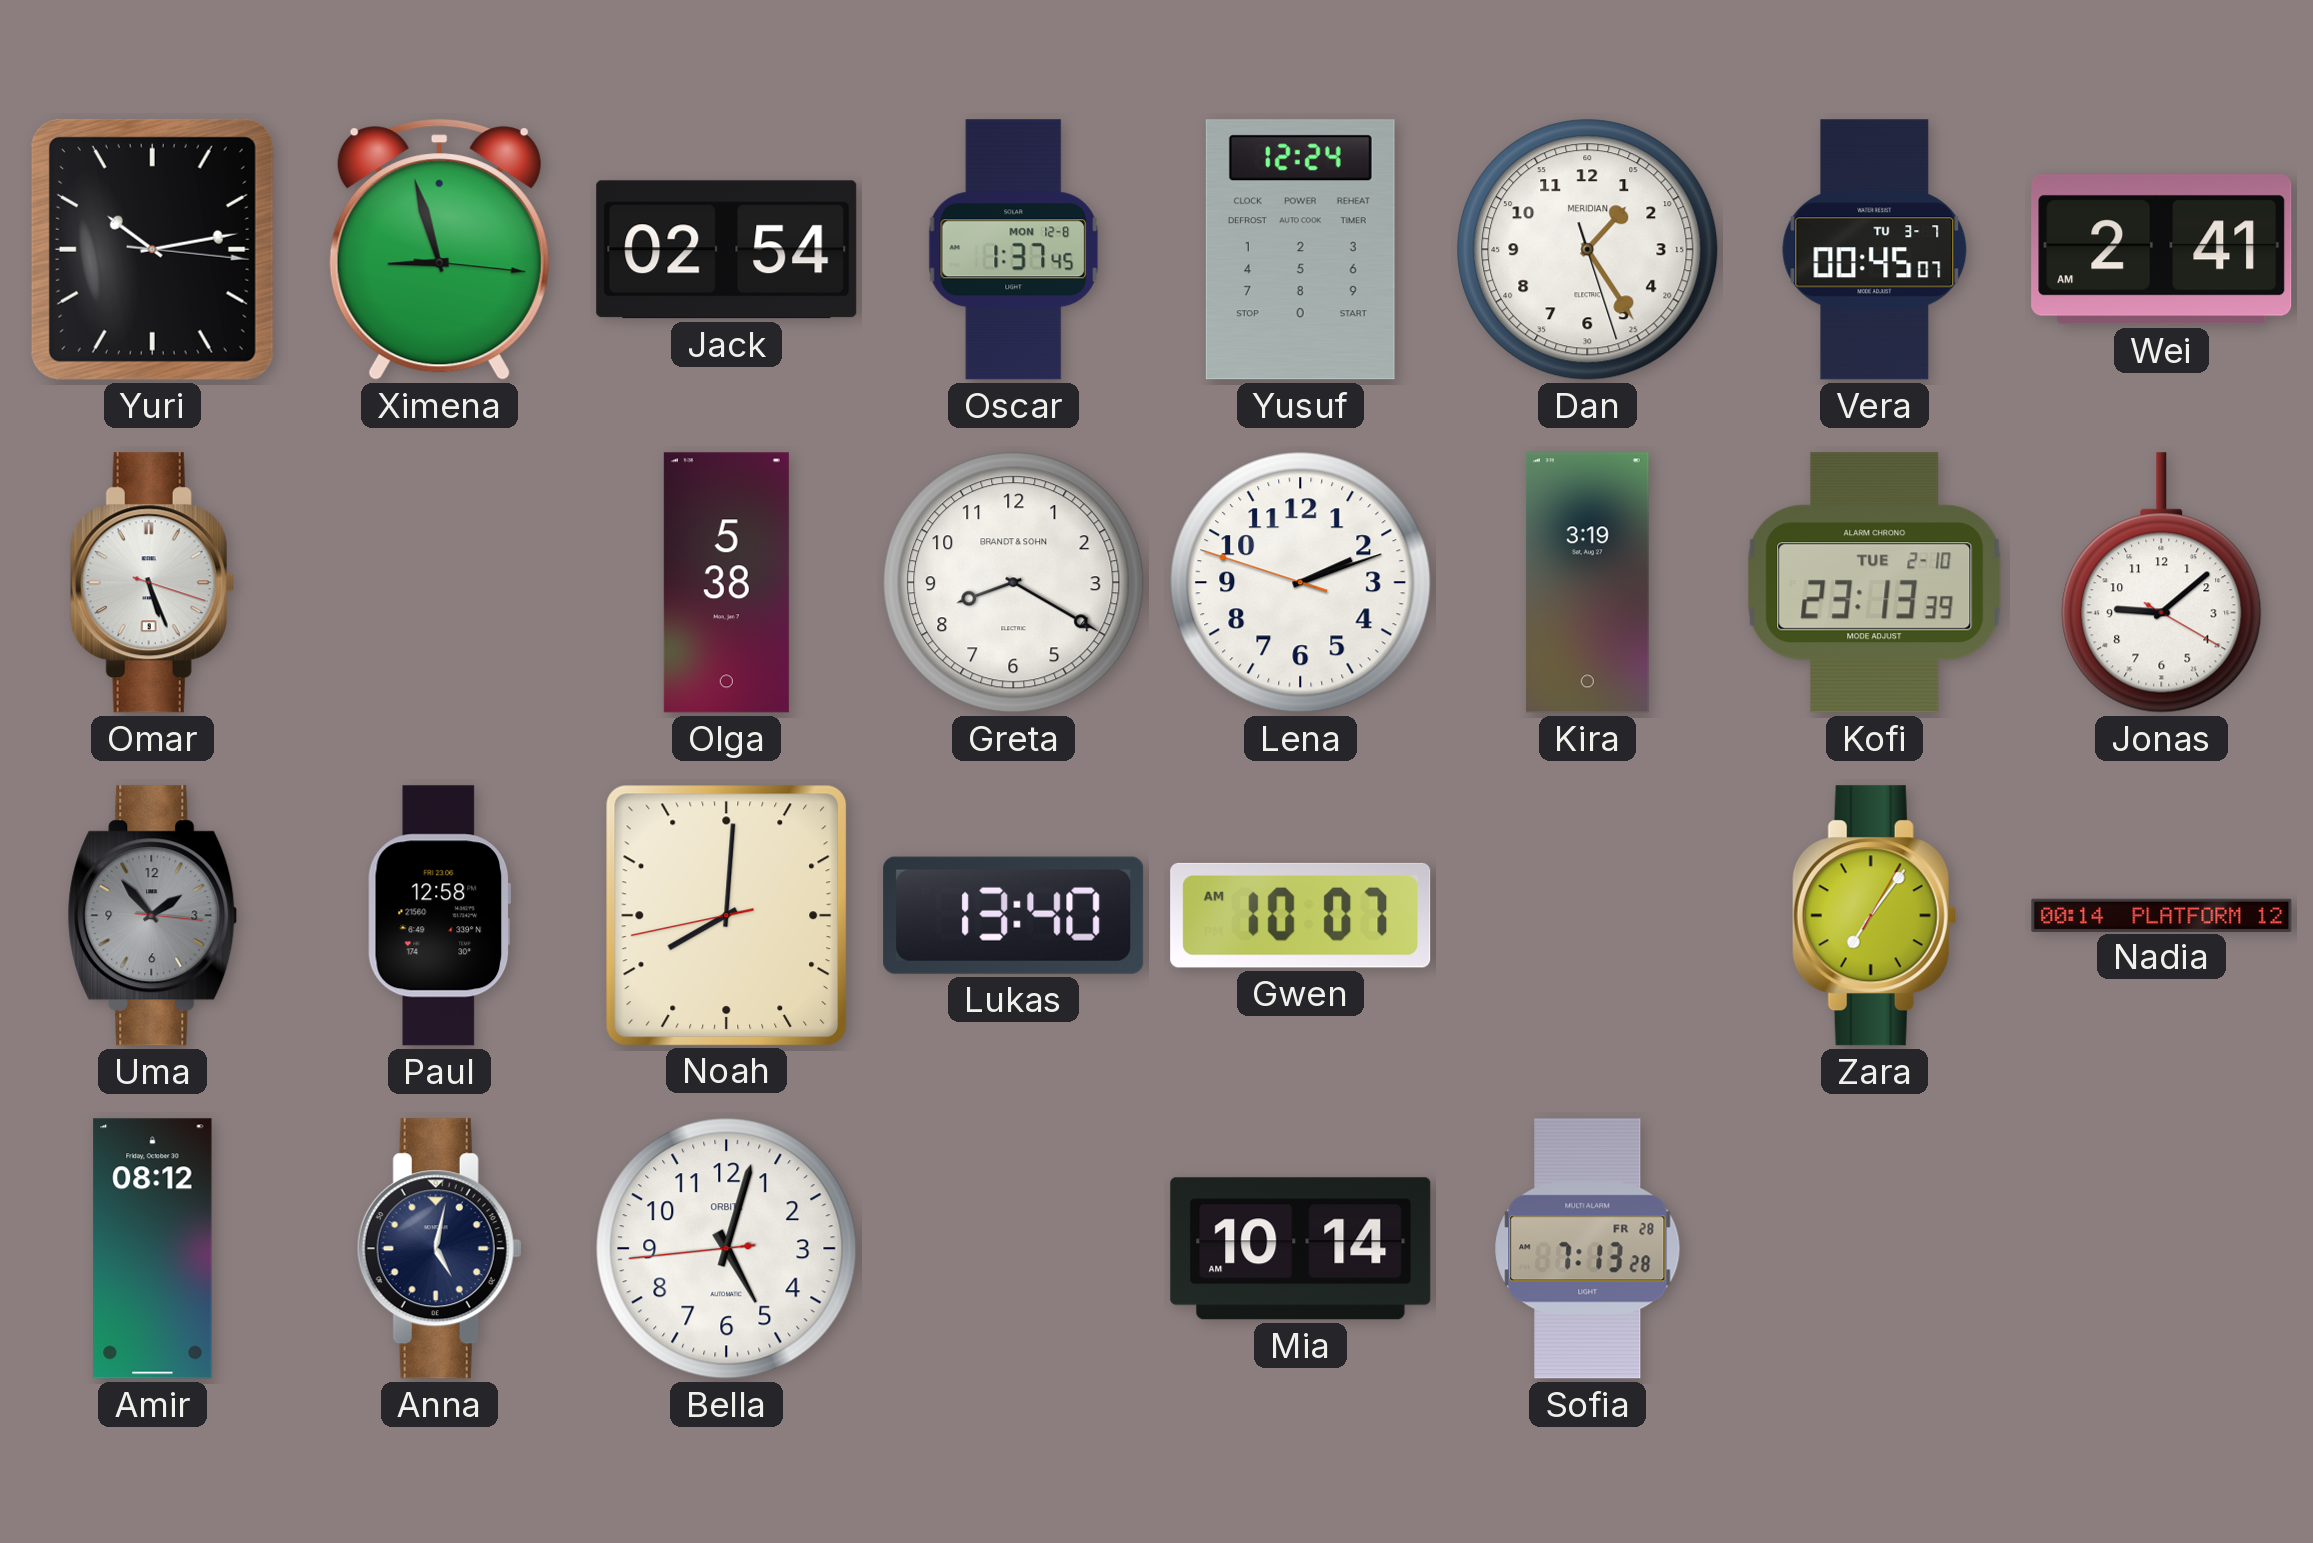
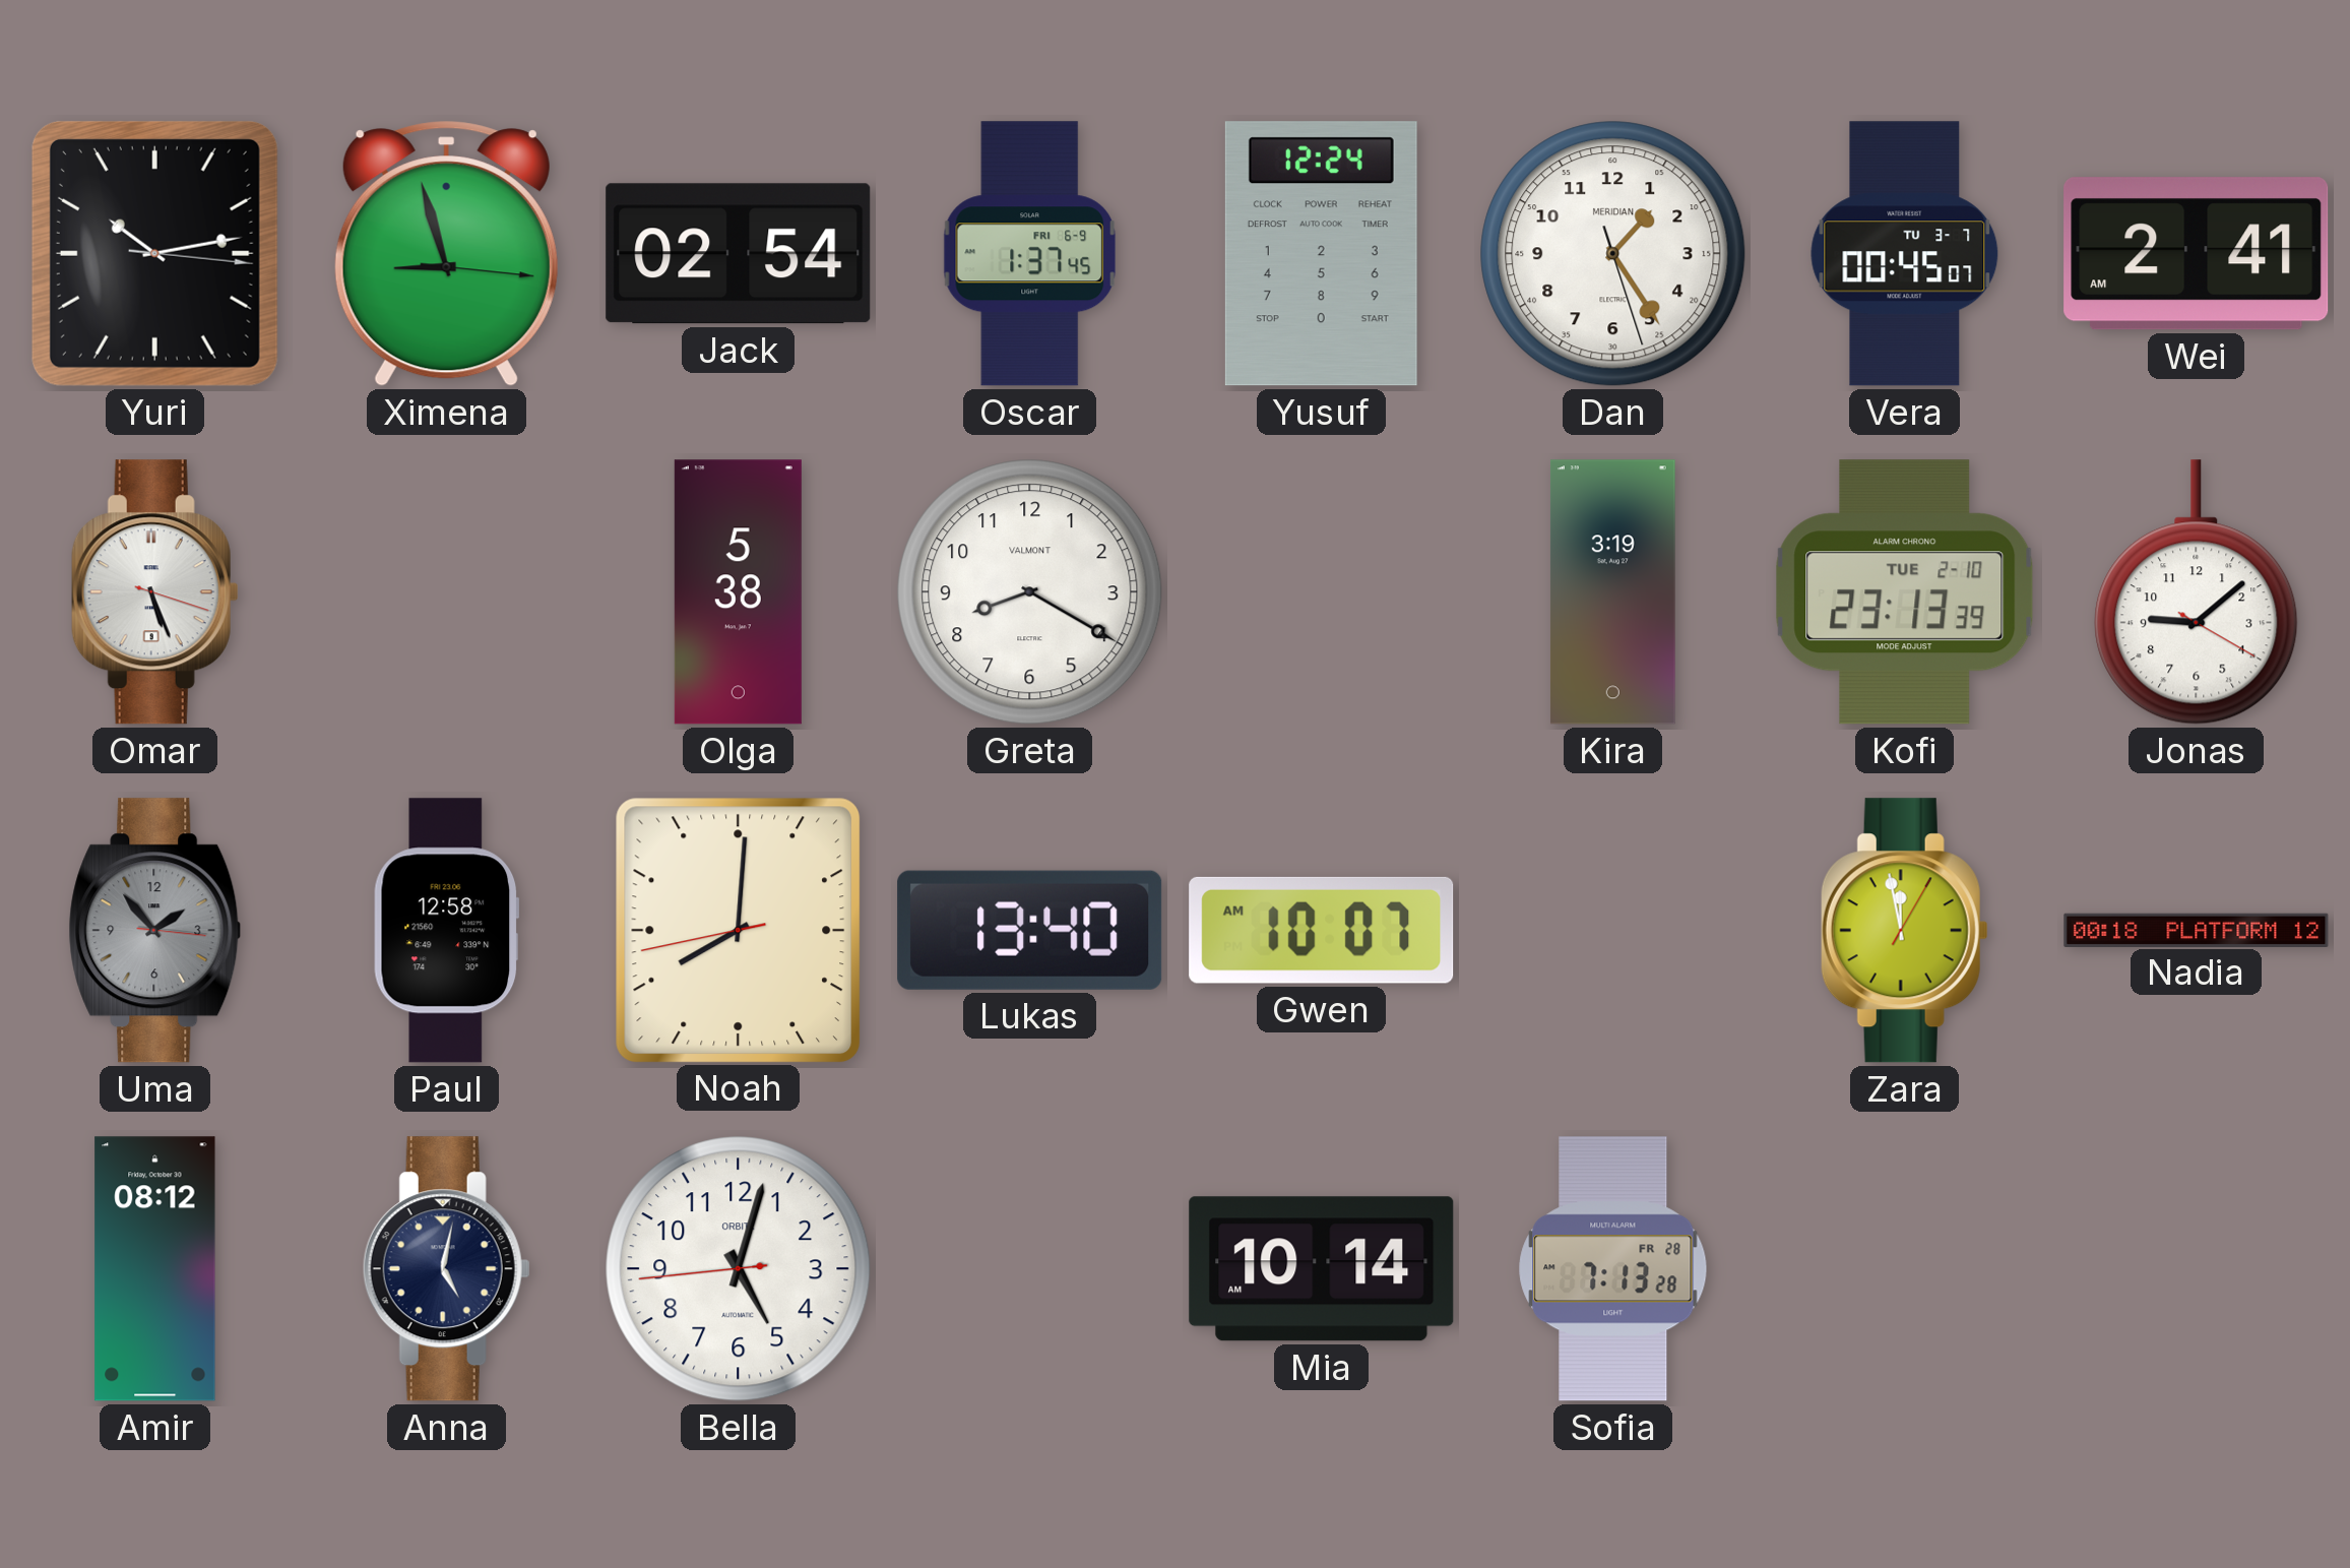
Oscar date: MON 12-8 -> FRI 6-9 (1030, 254)
Greta brand: BRANDT & SOHN -> VALMONT (1030, 592)
Lena: 2:11 -> none (1301, 583)
Zara: 7:06 -> 11:58 (1904, 931)
Nadia: 00:14 -> 00:18 (2197, 930)
